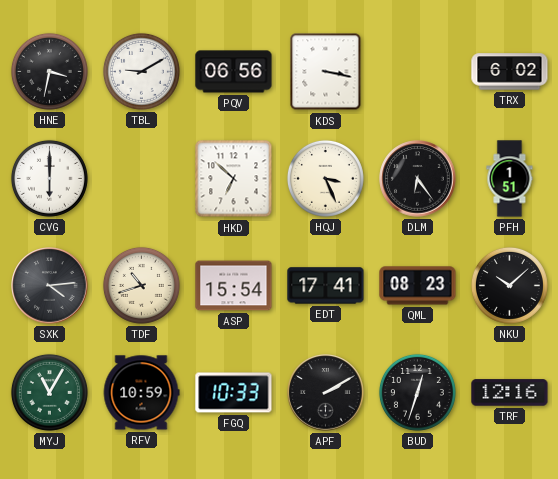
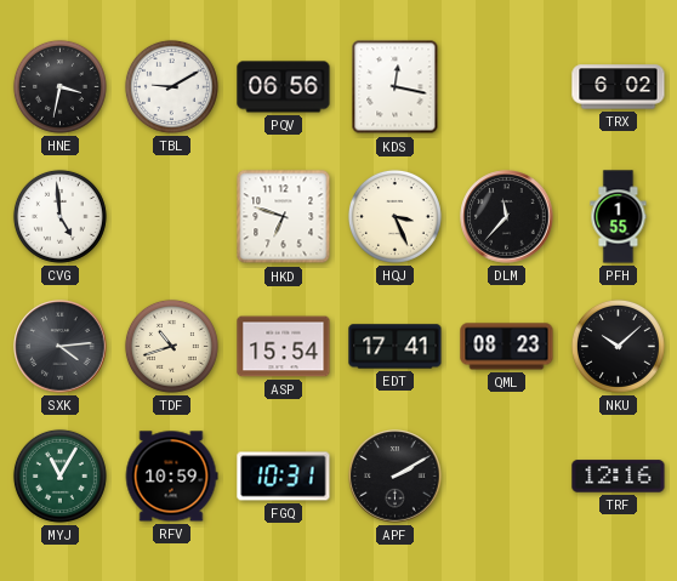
KDS: 3:17 -> 12:17 (396, 87)
CVG: 6:00 -> 4:59 (59, 216)
HKD: 6:52 -> 6:48 (284, 217)
DLM: 6:24 -> 11:37 (507, 217)
PFH: 1:51 -> 1:55 (619, 217)
FGQ: 10:33 -> 10:31 (284, 477)
BUD: 12:33 -> none (417, 392)
